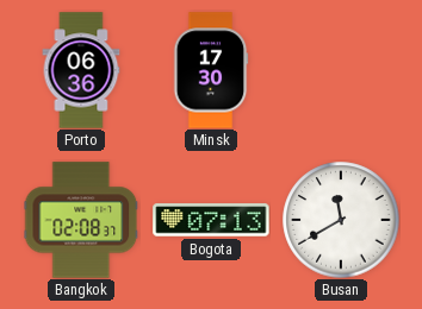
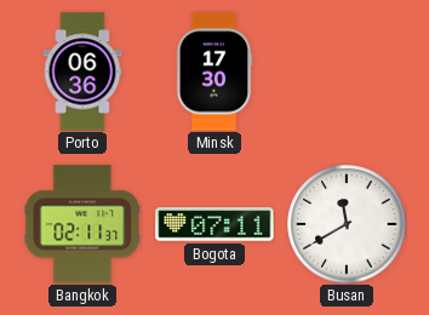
Bangkok: 02:08 -> 02:11 (82, 224)
Bogota: 07:13 -> 07:11 (215, 224)
